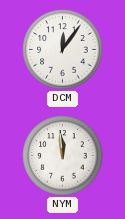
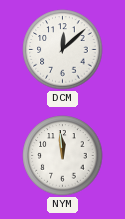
DCM: 12:06 -> 12:08 (63, 50)
